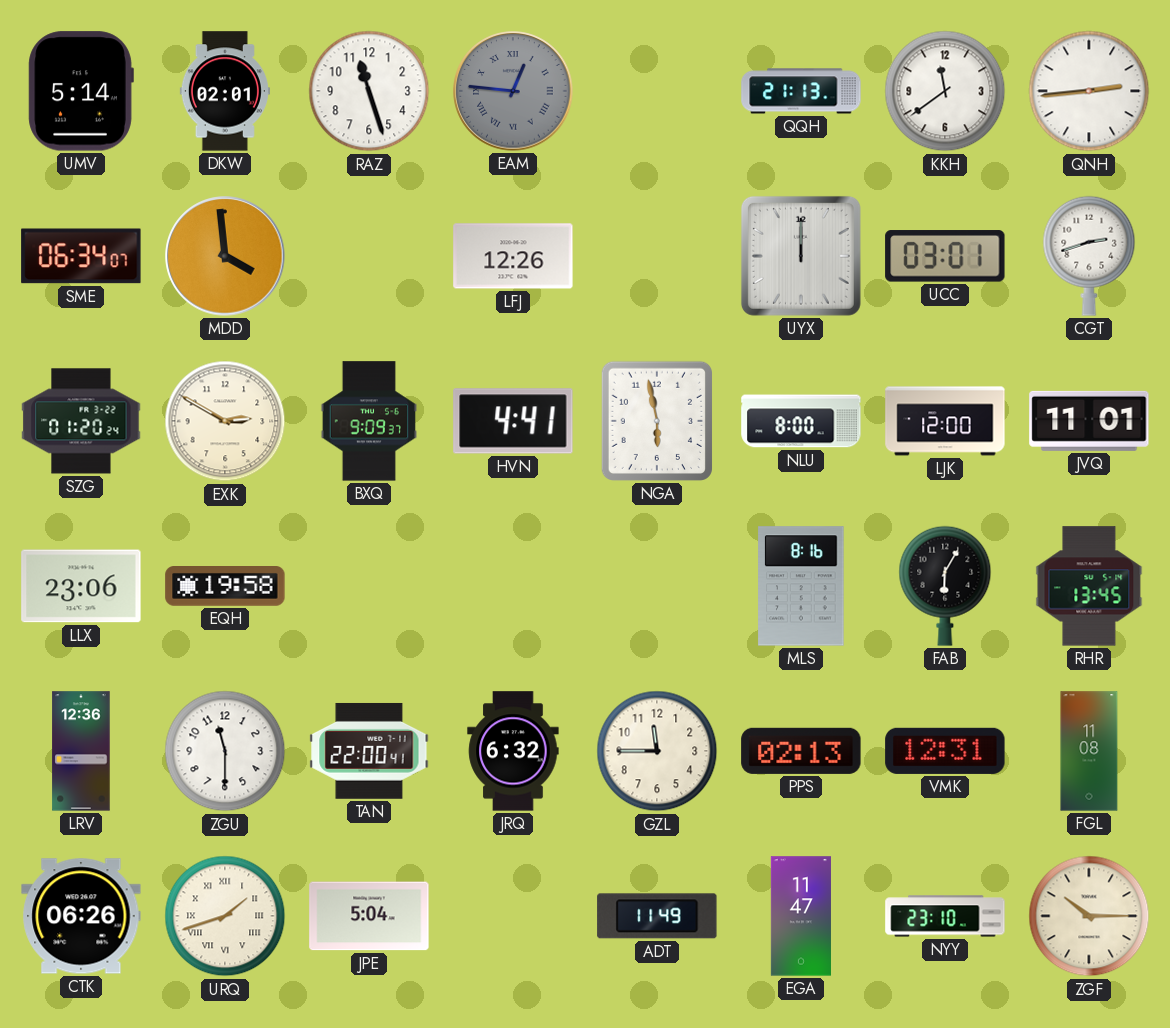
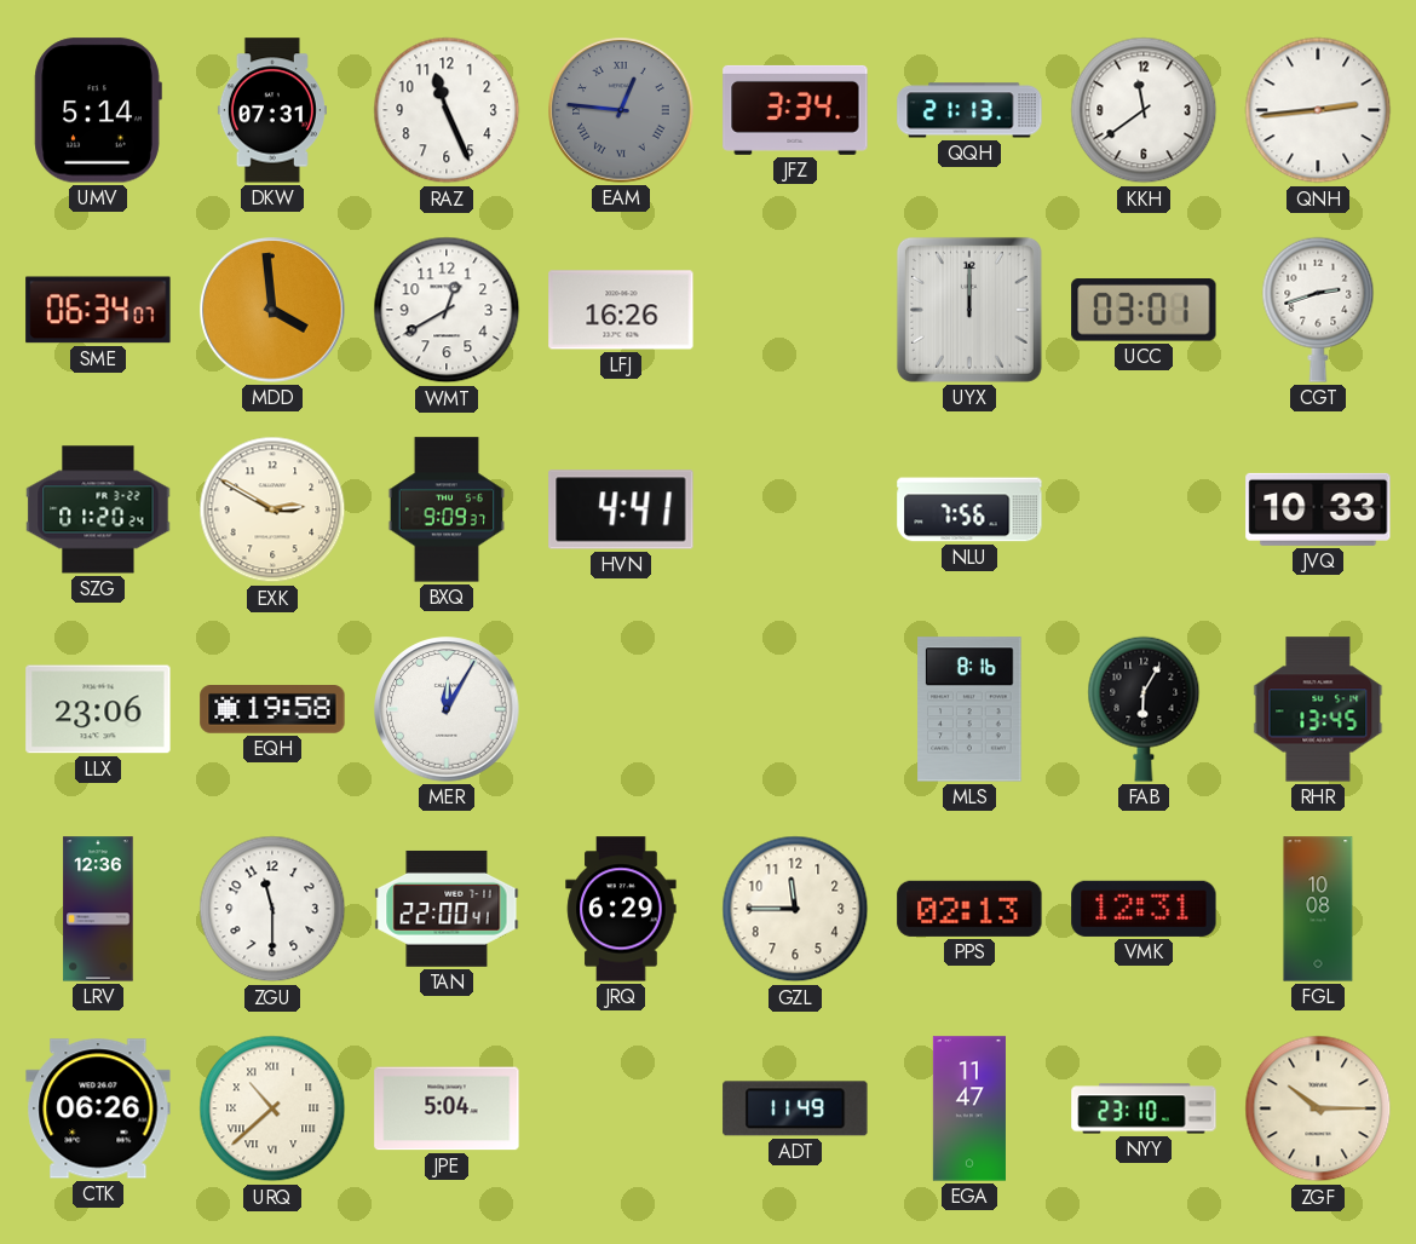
DKW: 02:01 -> 07:31 (272, 110)
RAZ: 11:27 -> 11:26 (447, 110)
JFZ: none -> 3:34 (795, 110)
WMT: none -> 12:40 (447, 310)
LFJ: 12:26 -> 16:26 (621, 310)
NGA: 5:58 -> none (657, 421)
NLU: 8:00 -> 7:56 (969, 509)
LJK: 12:00 -> none (945, 421)
JVQ: 11:01 -> 10:33 (1318, 509)
MER: none -> 12:05 (447, 709)
JRQ: 6:32 -> 6:29 (621, 909)
FGL: 11:08 -> 10:08 (1318, 909)
URQ: 1:42 -> 10:38 (272, 1108)
